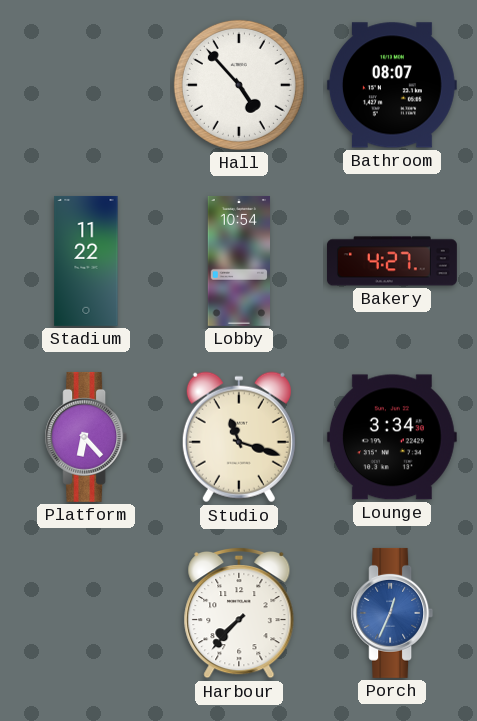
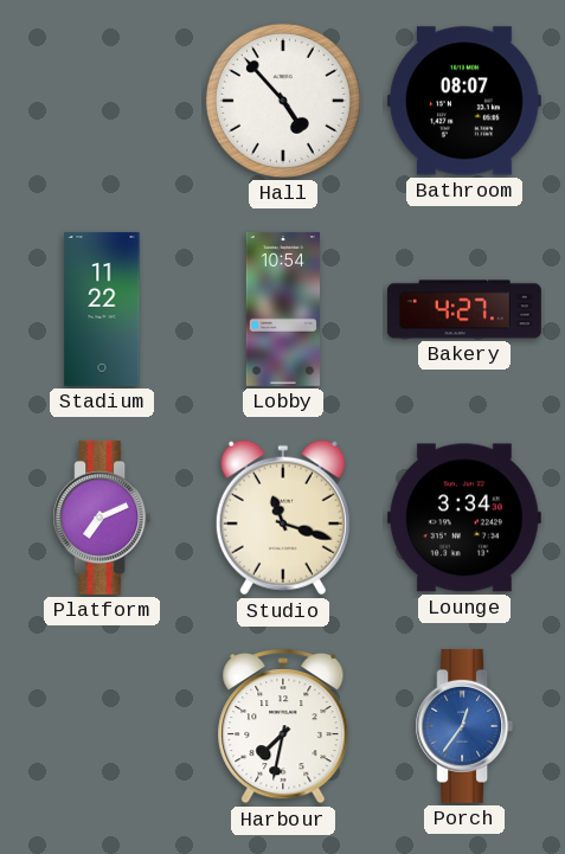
Platform: 6:23 -> 7:11 (102, 518)
Harbour: 7:37 -> 7:32 (283, 726)
Porch: 12:34 -> 12:36 (464, 726)
